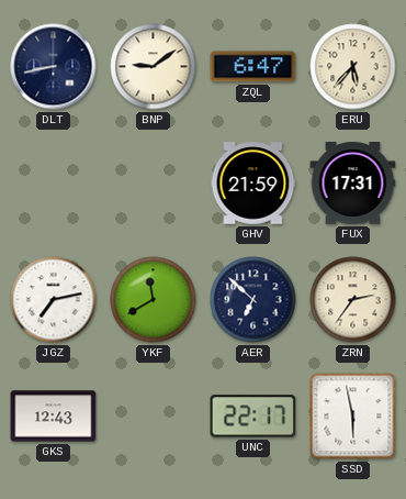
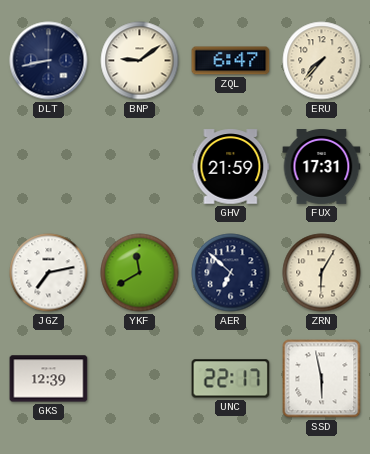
ERU: 5:37 -> 7:37 (322, 61)
ZRN: 2:36 -> 6:05 (322, 273)
GKS: 12:43 -> 12:39 (49, 379)
